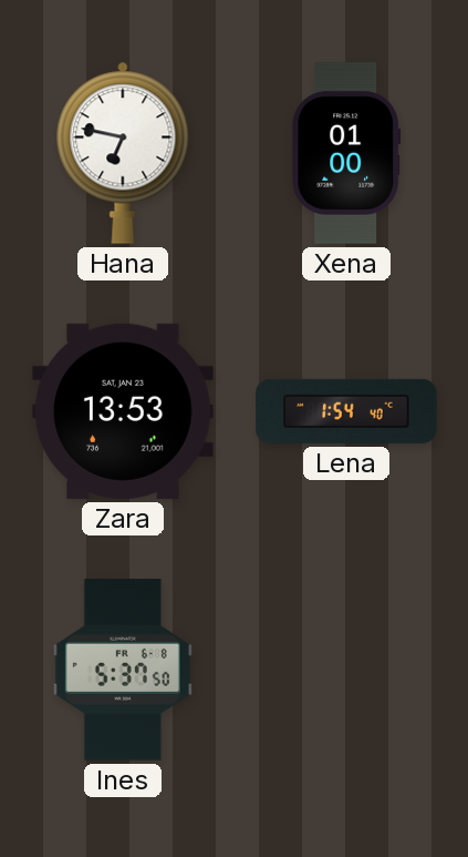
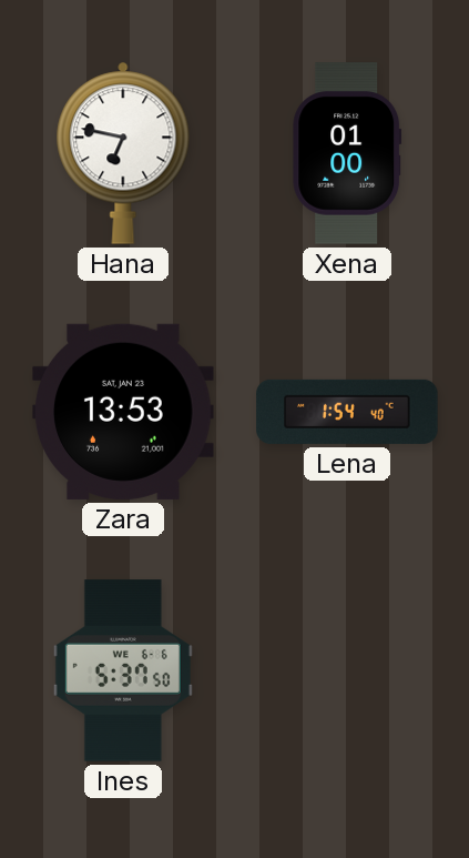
Ines date: FR 6-8 -> WE 6-6 (123, 670)
